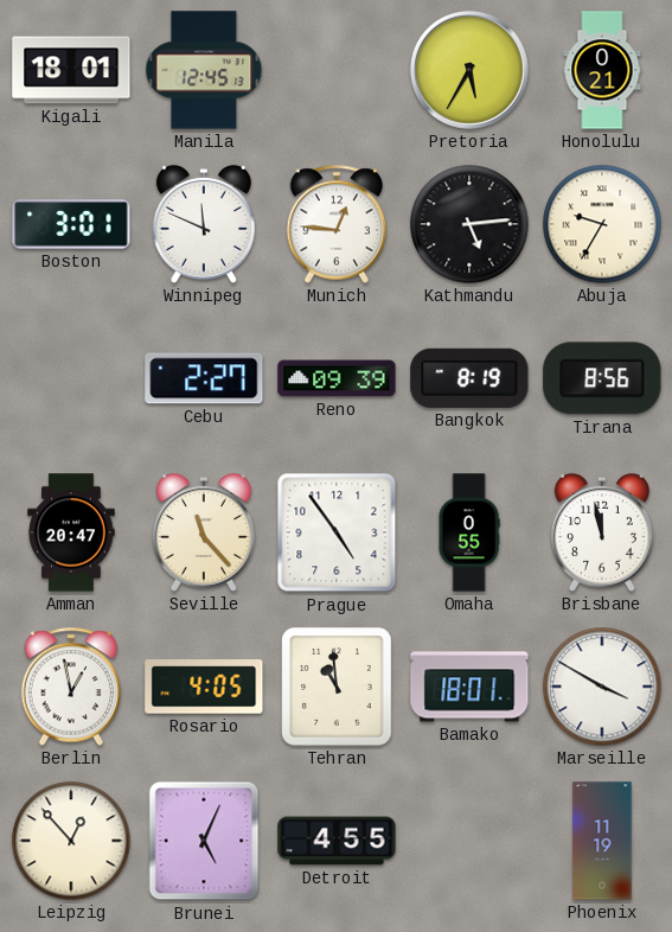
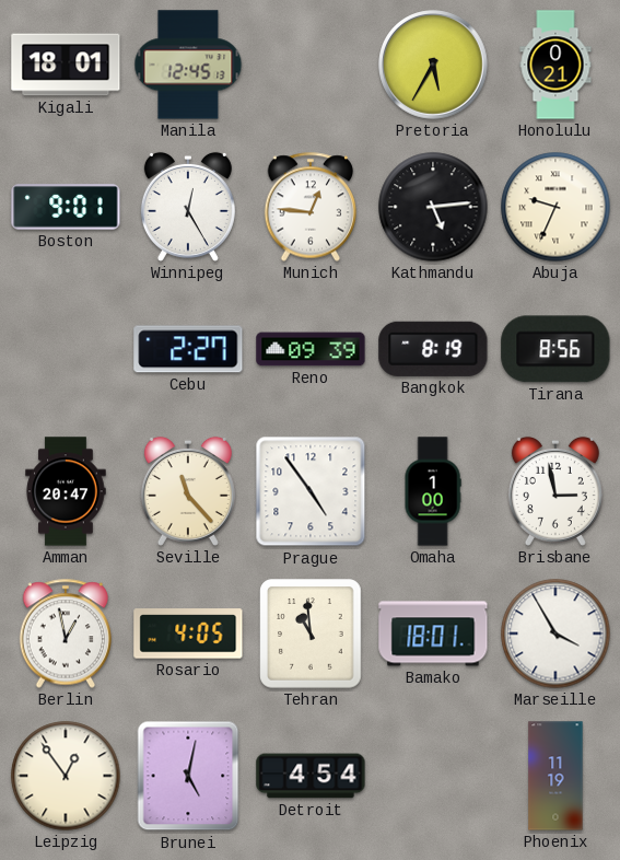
Boston: 3:01 -> 9:01 (66, 207)
Winnipeg: 11:49 -> 12:25 (188, 207)
Abuja: 9:35 -> 9:34 (555, 207)
Omaha: 0:55 -> 1:00 (433, 491)
Brisbane: 11:58 -> 2:58 (555, 491)
Marseille: 3:50 -> 3:55 (555, 634)
Leipzig: 12:53 -> 12:54 (66, 776)
Brunei: 5:04 -> 5:02 (188, 776)
Detroit: 4:55 -> 4:54 (311, 776)
